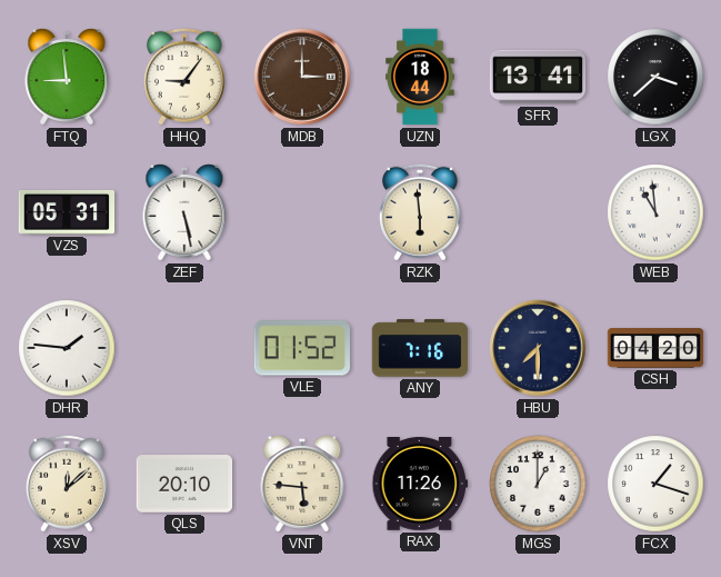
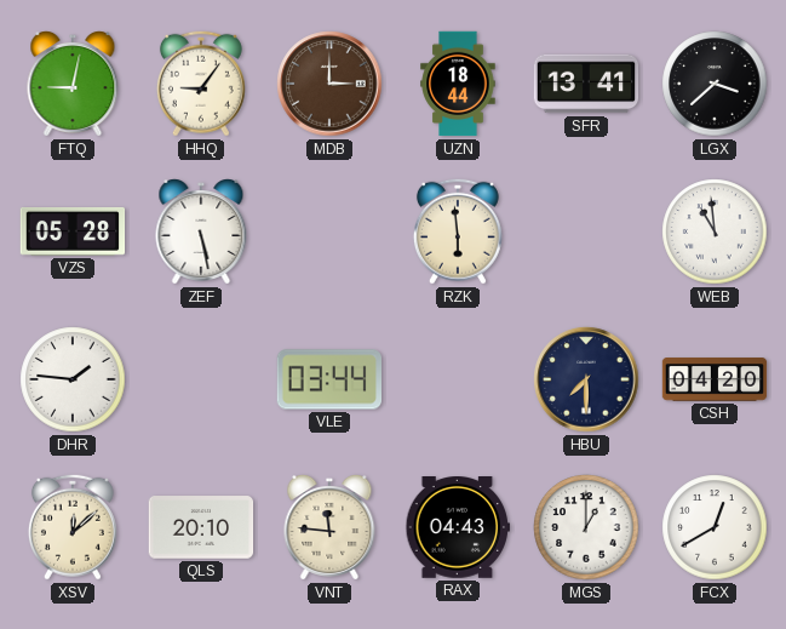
FTQ: 8:59 -> 9:02 (73, 85)
VZS: 05:31 -> 05:28 (73, 231)
VLE: 01:52 -> 03:44 (328, 379)
ANY: 7:16 -> none (420, 348)
VNT: 5:46 -> 11:46 (329, 528)
RAX: 11:26 -> 04:43 (457, 528)
FCX: 1:18 -> 12:40 (715, 527)
